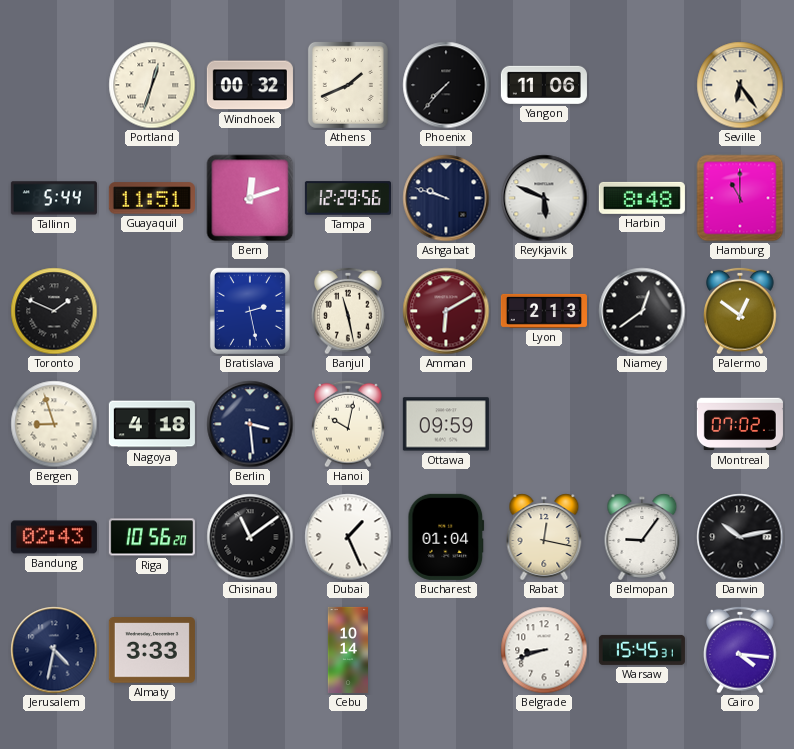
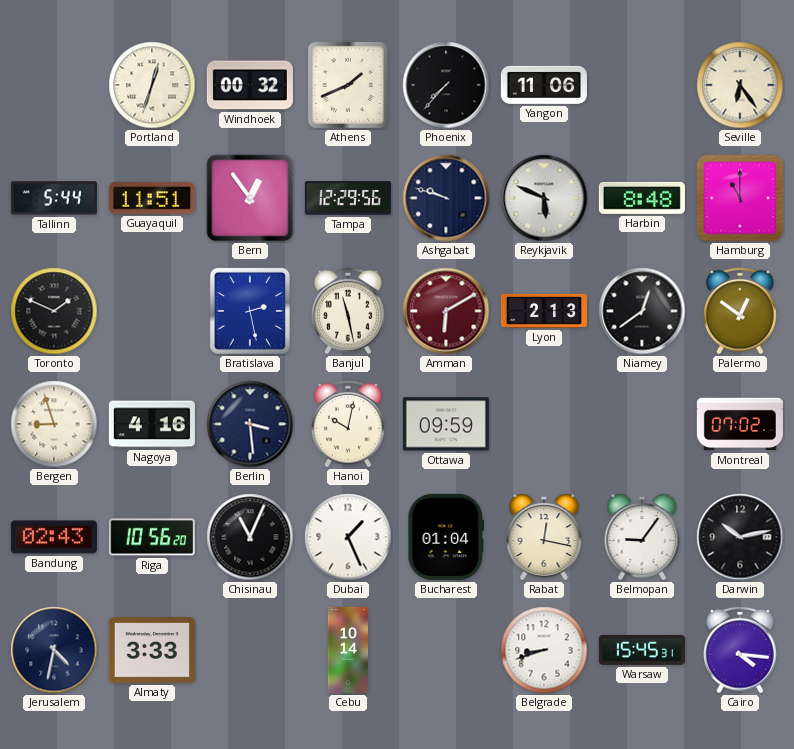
Bern: 12:12 -> 12:54 (250, 198)
Nagoya: 4:18 -> 4:16 (152, 424)
Chisinau: 11:09 -> 11:04 (250, 537)
